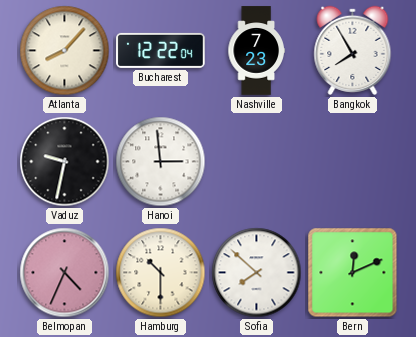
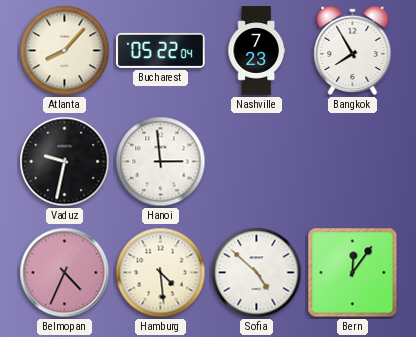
Bucharest: 12:22 -> 05:22 (161, 50)
Hamburg: 10:30 -> 4:29 (161, 273)
Sofia: 7:52 -> 4:52 (257, 273)
Bern: 12:11 -> 12:06 (353, 273)
